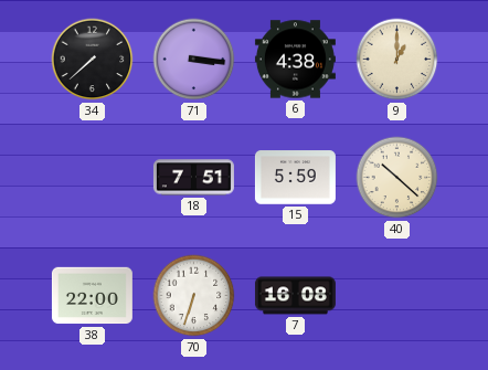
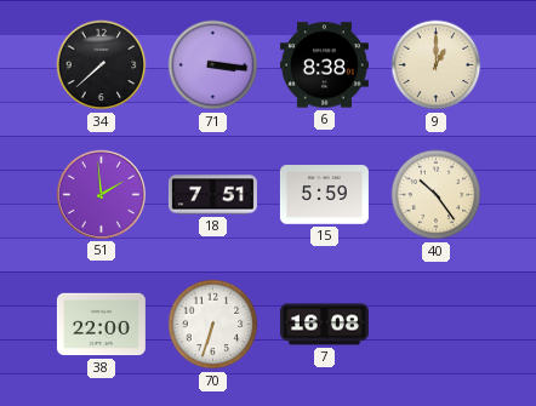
6: 4:38 -> 8:38 (324, 65)
51: none -> 1:59 (101, 194)
40: 10:22 -> 10:24 (437, 195)
